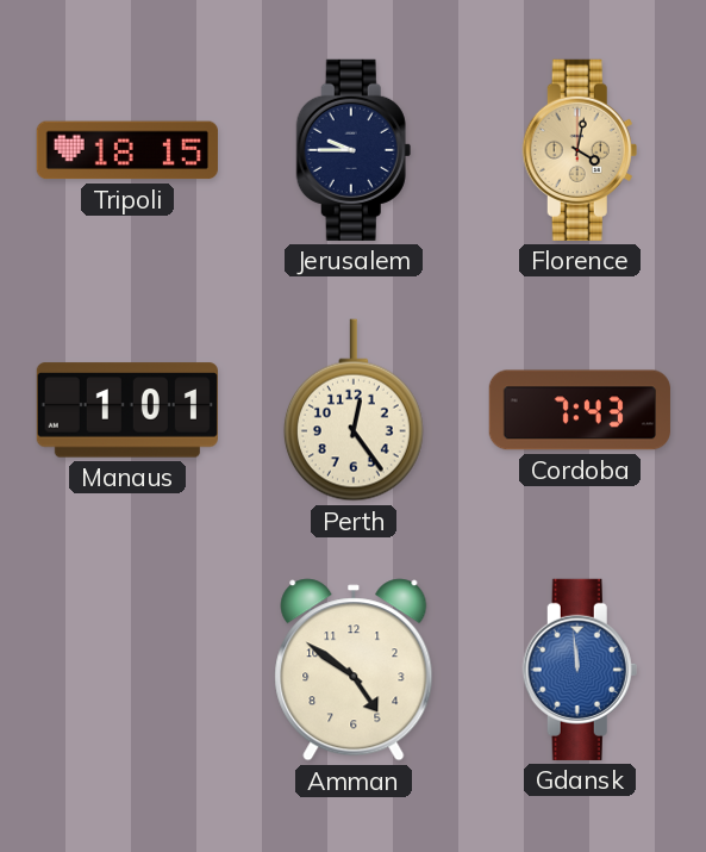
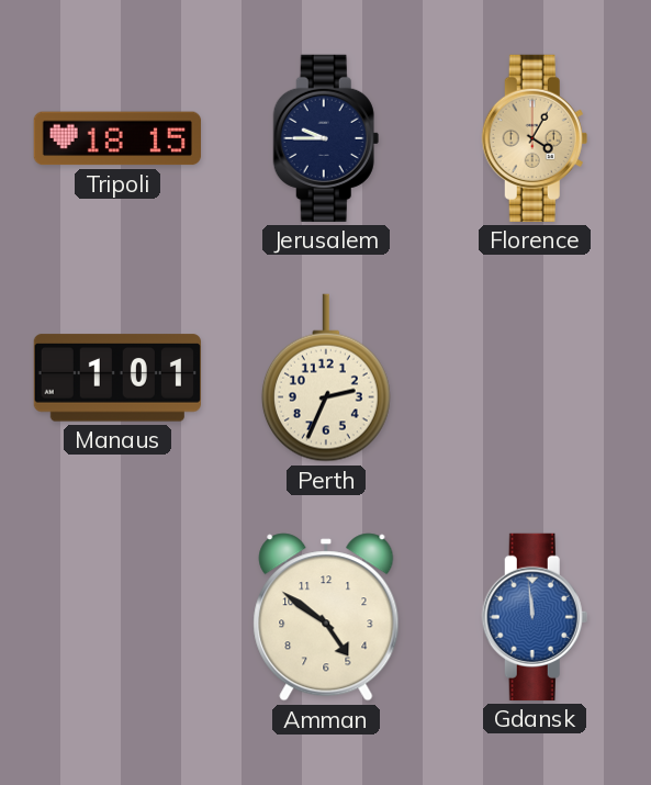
Florence: 4:02 -> 4:05 (535, 138)
Perth: 12:24 -> 2:34 (326, 378)
Cordoba: 7:43 -> none (580, 410)
